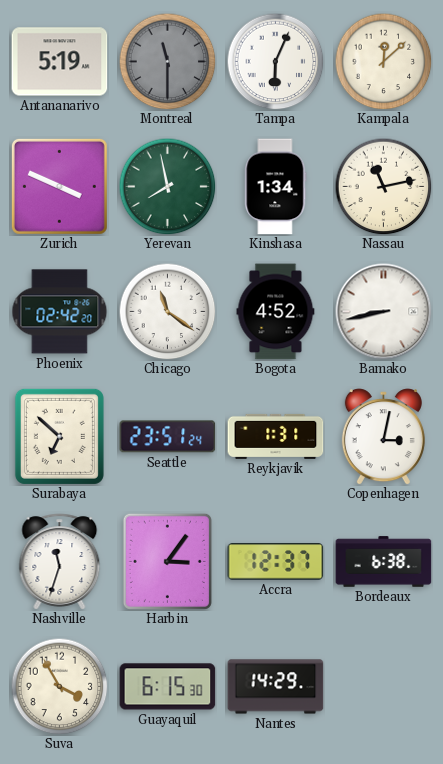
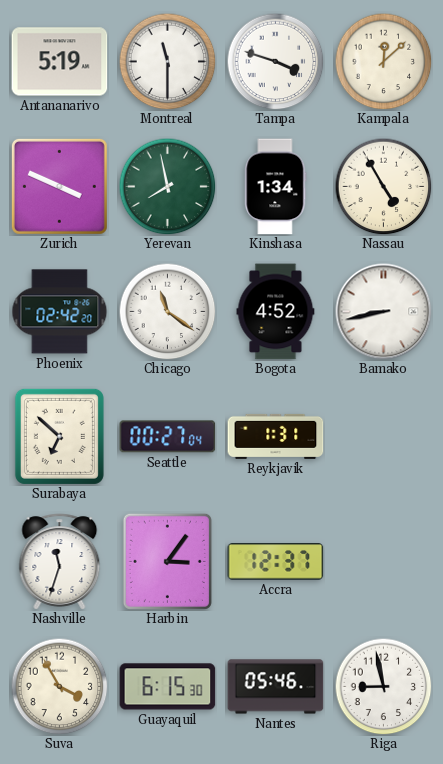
Montreal dial: grey -> white (167, 61)
Tampa: 6:04 -> 3:48 (275, 61)
Nassau: 11:13 -> 4:55 (383, 186)
Seattle: 23:51 -> 00:27 (168, 437)
Copenhagen: 3:02 -> none (383, 437)
Bordeaux: 6:38 -> none (384, 562)
Nantes: 14:29 -> 05:46 (276, 687)
Riga: none -> 8:58 (383, 686)
